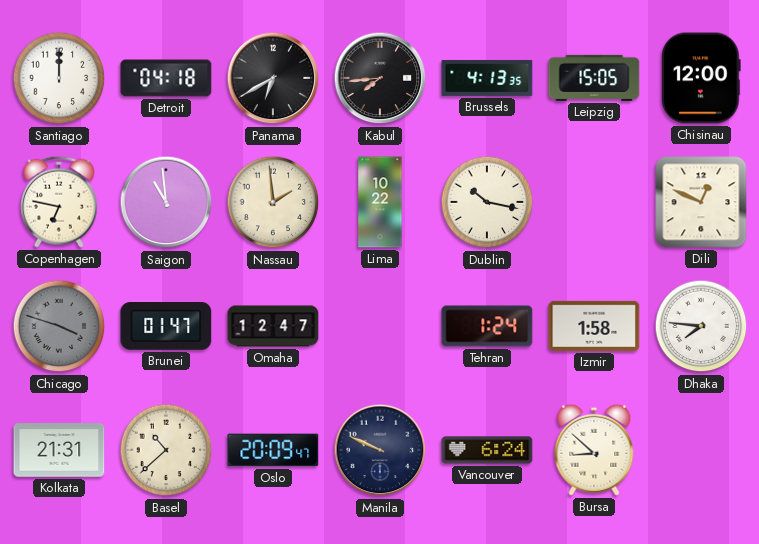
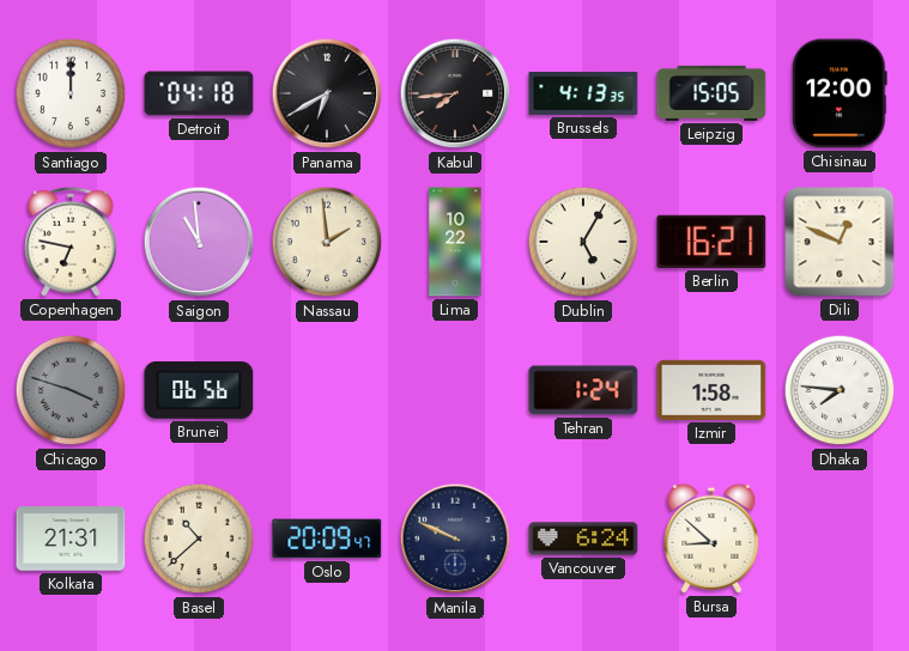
Dublin: 10:17 -> 5:05 (583, 242)
Berlin: none -> 16:21 (711, 242)
Brunei: 01:47 -> 06:56 (199, 391)
Omaha: 12:47 -> none (273, 326)
